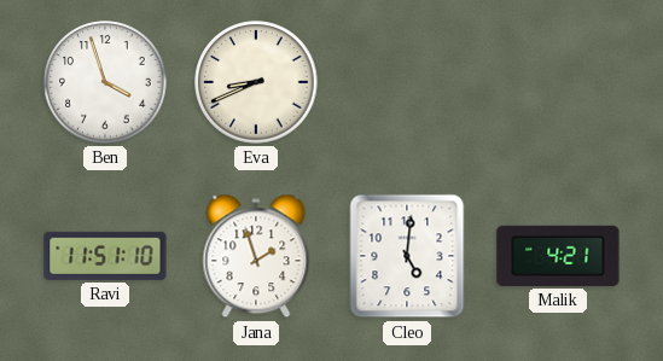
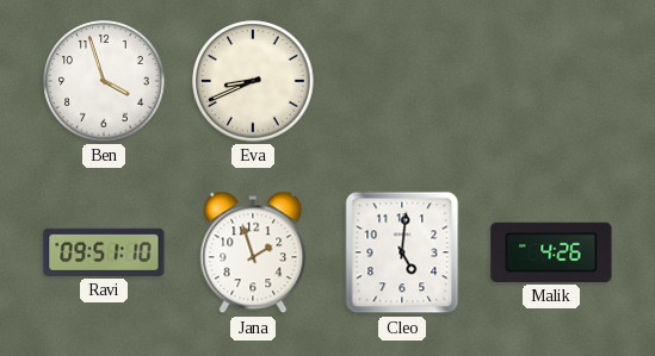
Ravi: 11:51 -> 09:51 (104, 252)
Malik: 4:21 -> 4:26 (551, 252)
